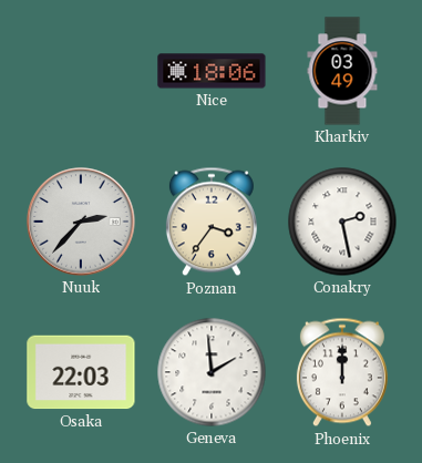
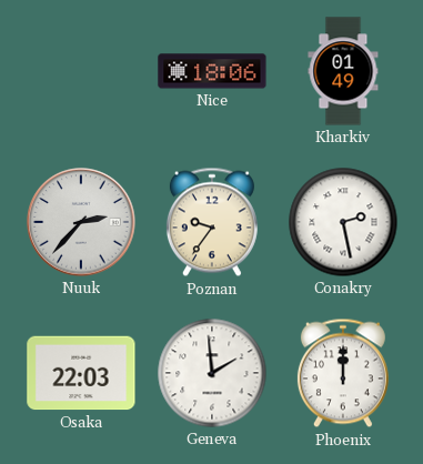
Kharkiv: 03:49 -> 01:49 (343, 71)
Poznan: 3:36 -> 9:36 (212, 222)
